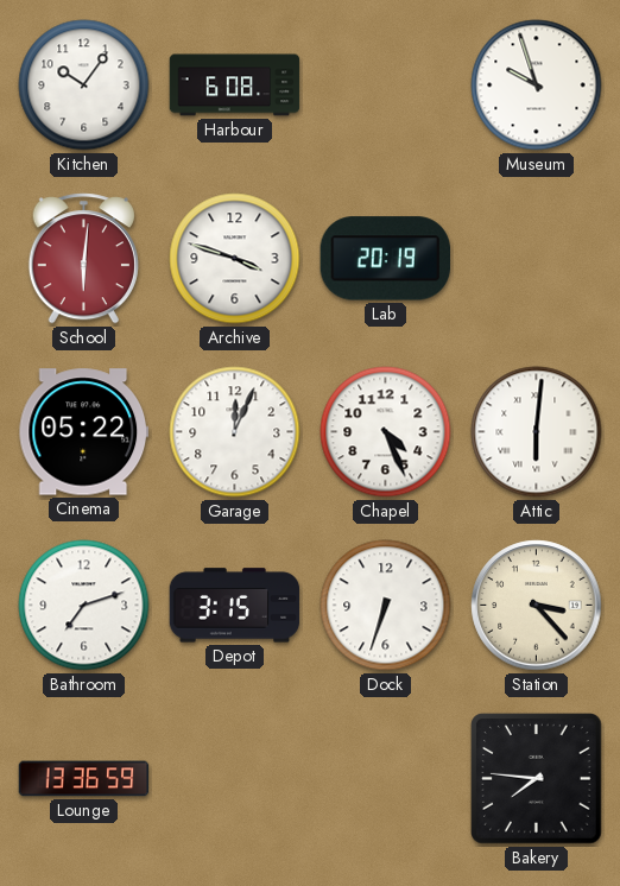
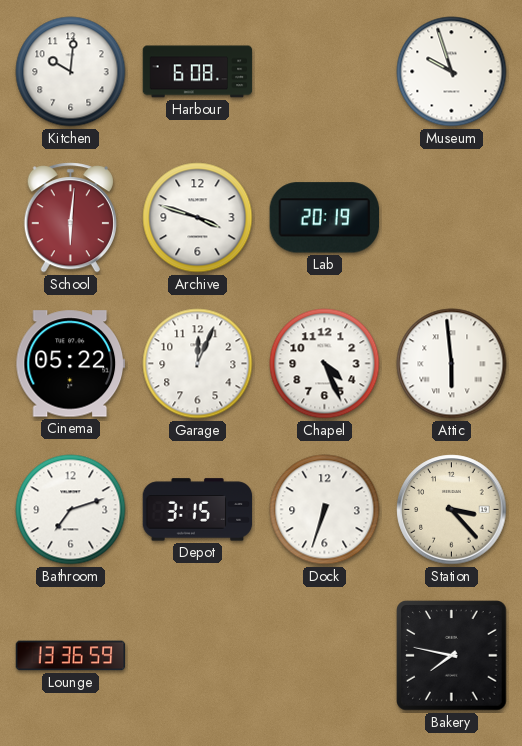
Kitchen: 10:06 -> 10:01 (71, 72)
Attic: 6:01 -> 5:59 (452, 364)
Bakery: 7:46 -> 7:47 (452, 656)
